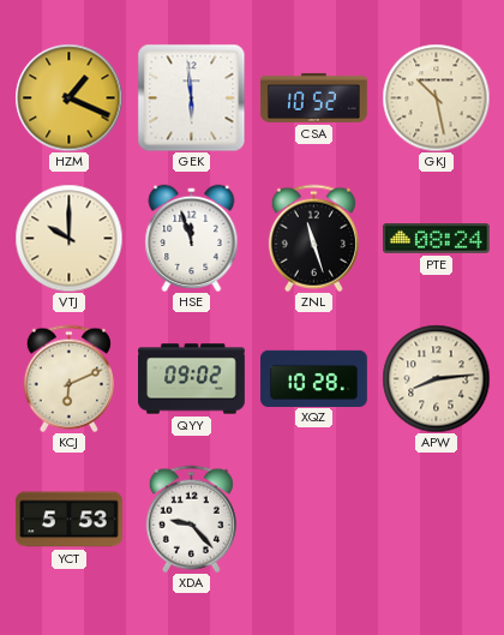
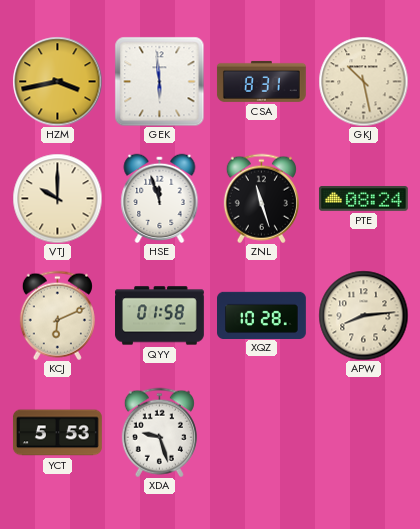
HZM: 1:19 -> 3:43 (57, 81)
CSA: 10:52 -> 8:31 (261, 81)
QYY: 09:02 -> 01:58 (160, 316)
XDA: 9:23 -> 9:27 (159, 432)
